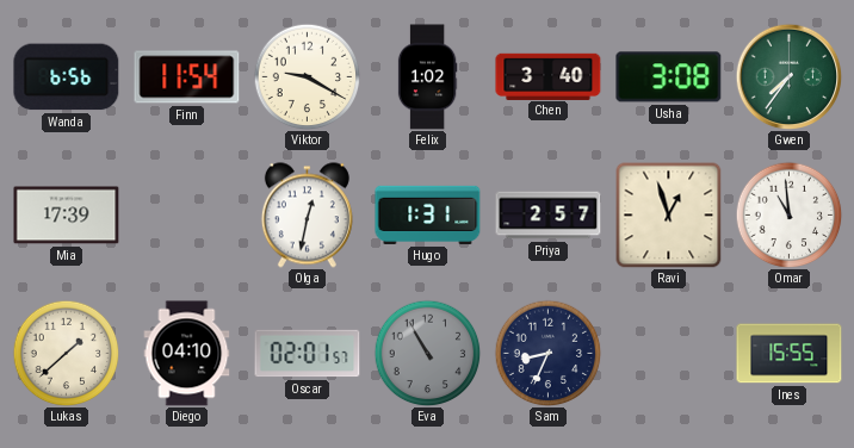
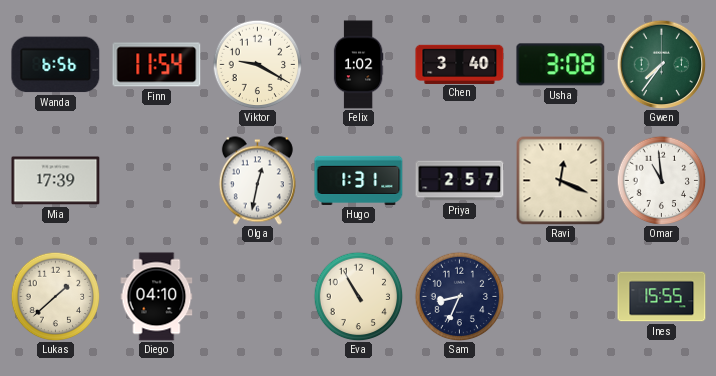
Ravi: 12:57 -> 12:19 (560, 180)
Oscar: 02:01 -> none (308, 354)
Eva dial: grey -> cream (358, 296)
